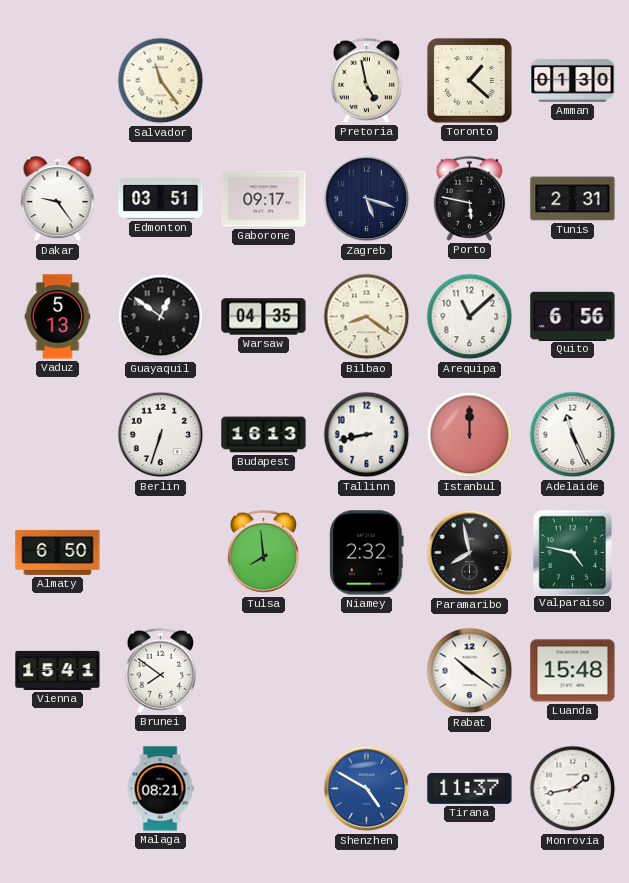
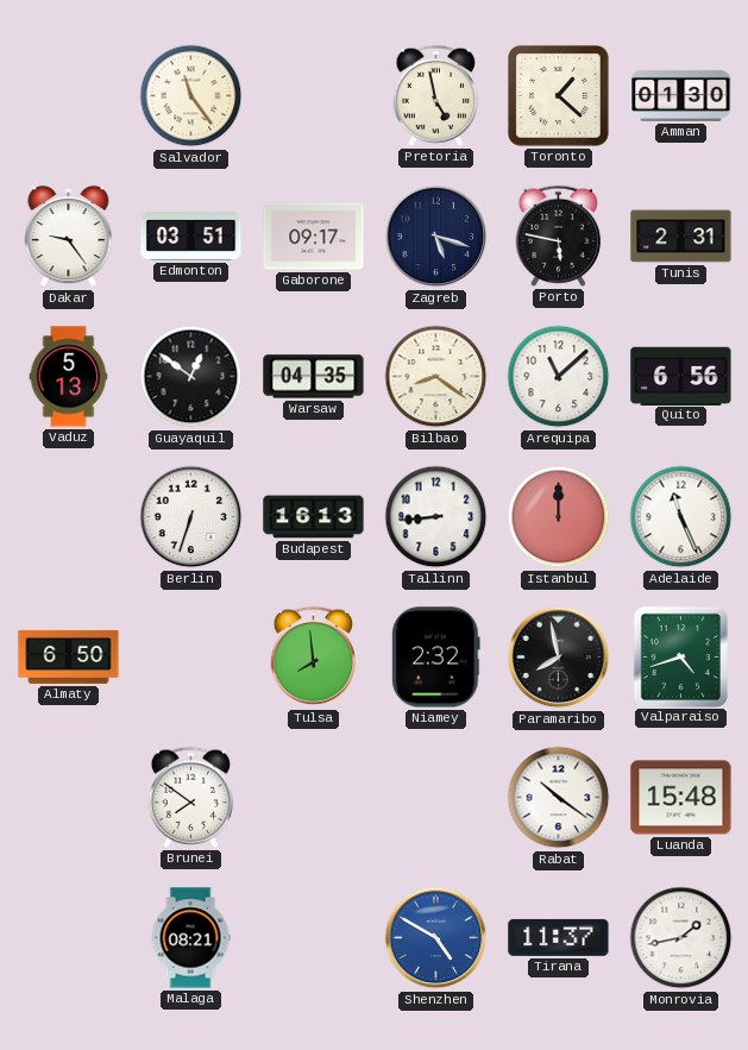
Tallinn: 8:43 -> 8:44 (436, 517)
Valparaiso: 4:47 -> 4:42 (680, 656)
Vienna: 15:41 -> none (58, 670)
